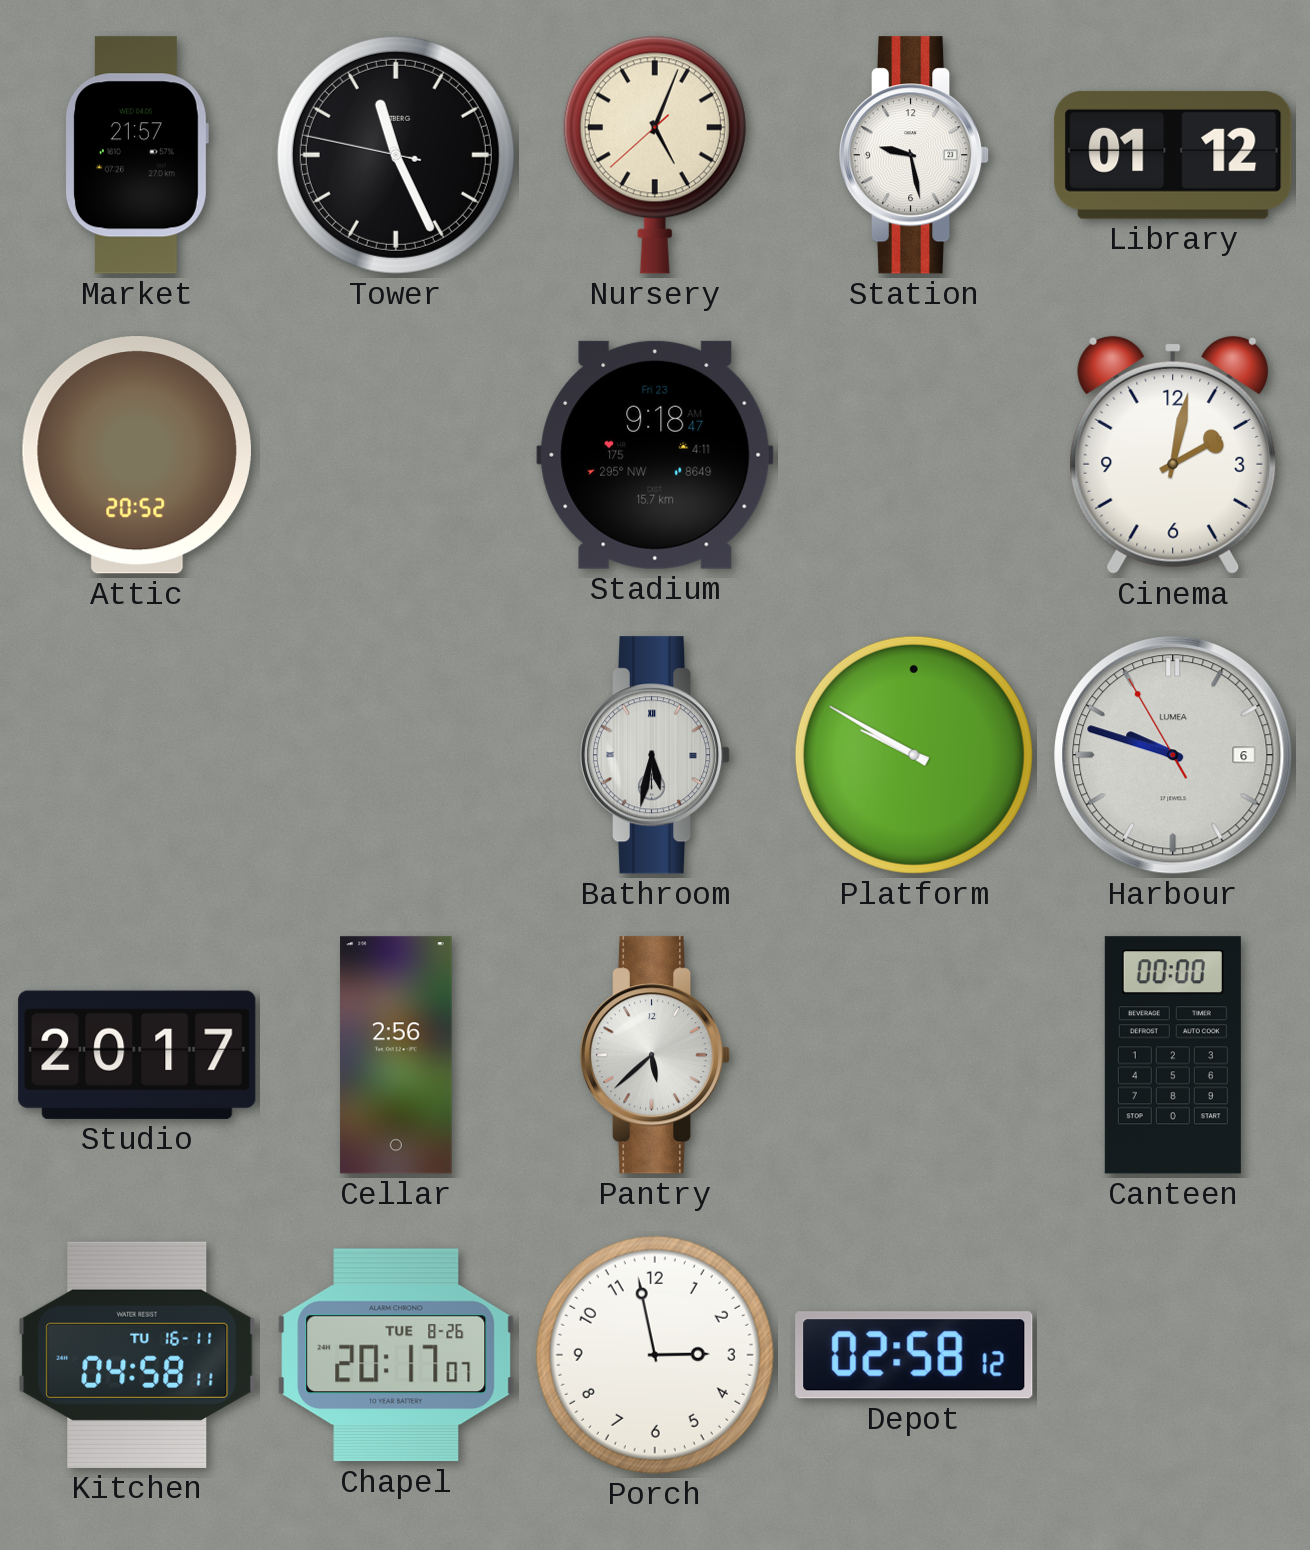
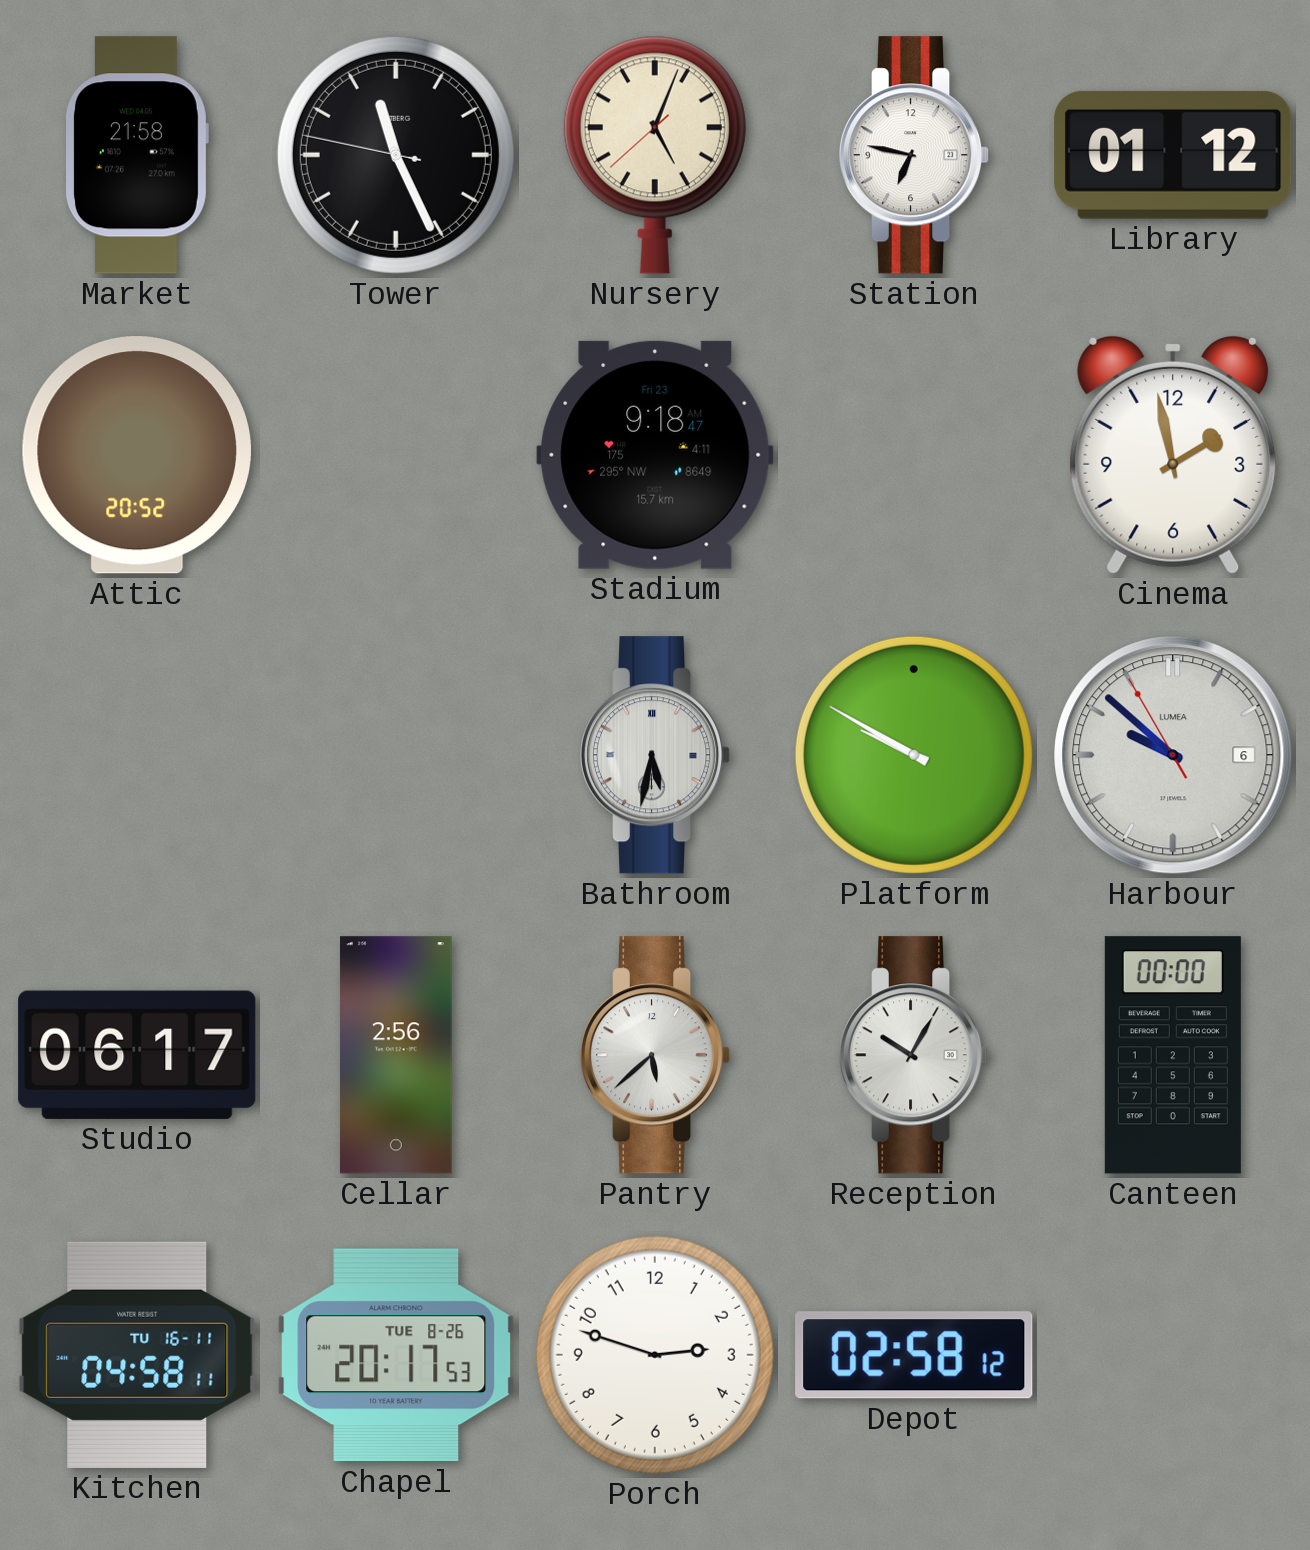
Market: 21:57 -> 21:58 (136, 155)
Station: 9:28 -> 6:47 (914, 155)
Cinema: 2:02 -> 1:58 (1173, 455)
Harbour: 9:47 -> 9:51 (1173, 755)
Studio: 20:17 -> 06:17 (137, 1055)
Reception: none -> 10:05 (914, 1055)
Chapel: 20:17:07 -> 20:17:53 (396, 1355)
Porch: 2:58 -> 2:48 (655, 1355)
